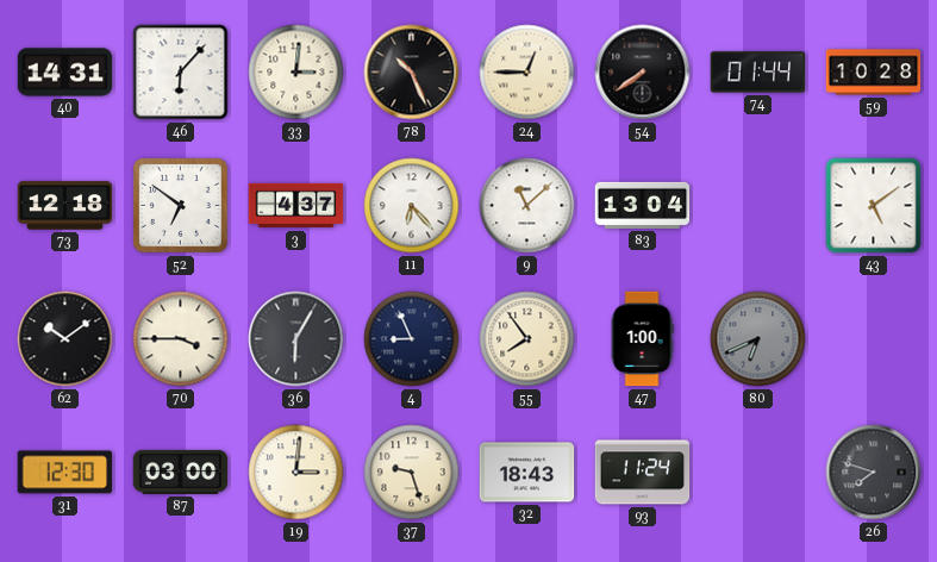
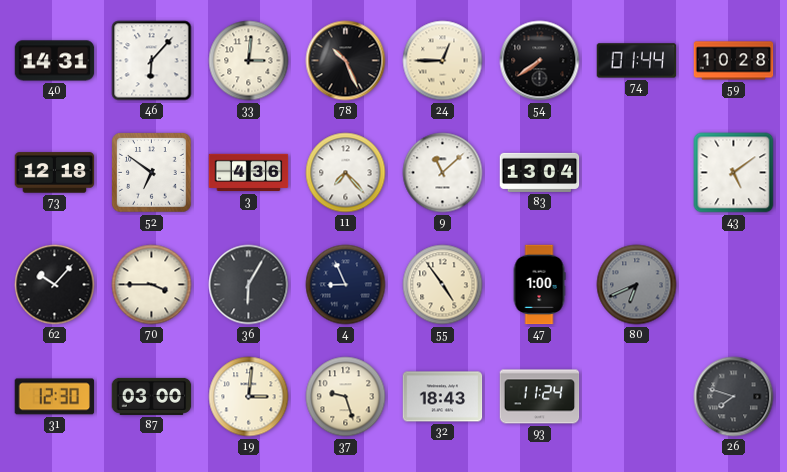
3: 4:37 -> 4:36 (249, 173)
11: 6:23 -> 7:23 (346, 173)
62: 10:09 -> 10:07 (55, 285)
55: 7:54 -> 4:54 (443, 285)
